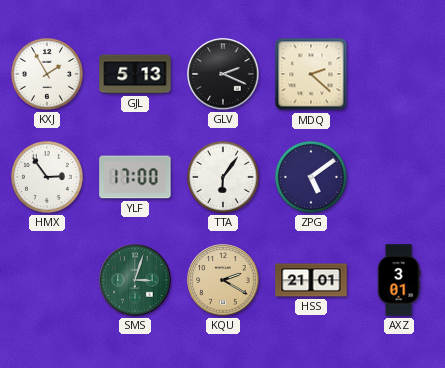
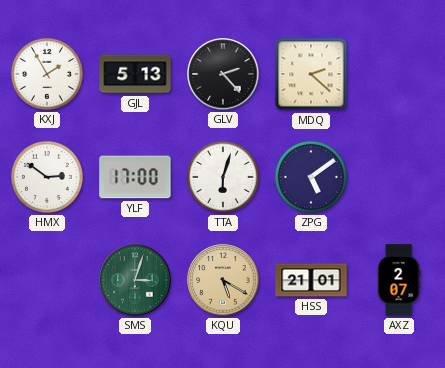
GLV: 2:19 -> 2:23 (223, 74)
HMX: 2:54 -> 2:51 (47, 177)
TTA: 6:06 -> 6:03 (223, 177)
KQU: 2:20 -> 5:20 (223, 280)
AXZ: 3:01 -> 2:07 (399, 280)
